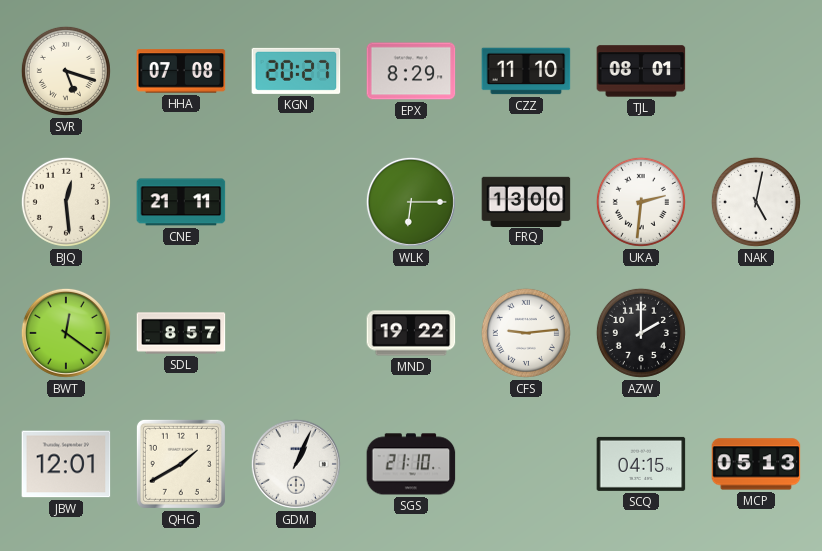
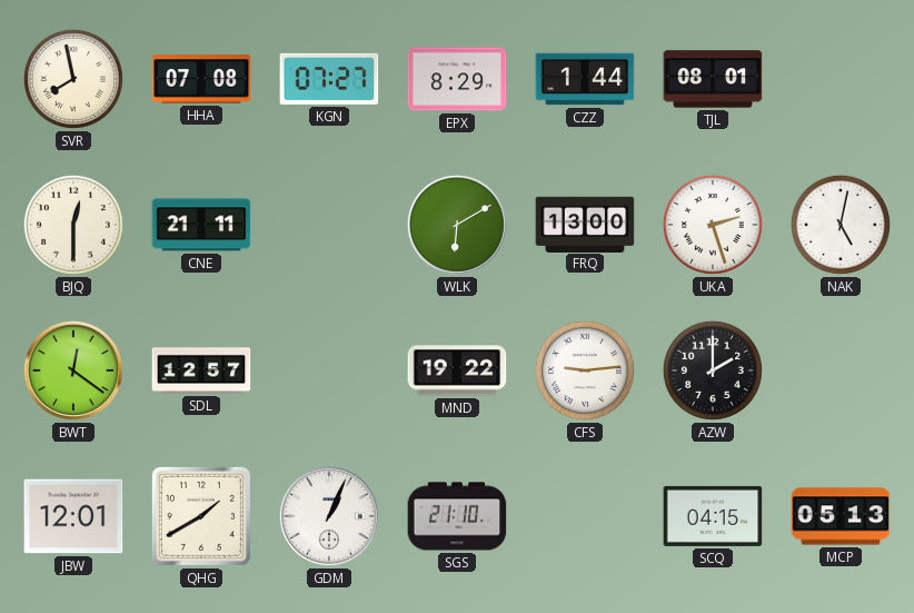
SVR: 5:18 -> 7:58 (73, 79)
KGN: 20:27 -> 07:27 (329, 79)
CZZ: 11:10 -> 1:44 (585, 79)
BJQ: 12:29 -> 12:30 (73, 225)
WLK: 6:15 -> 6:10 (457, 225)
UKA: 2:31 -> 2:27 (713, 225)
SDL: 8:57 -> 12:57 (201, 370)
